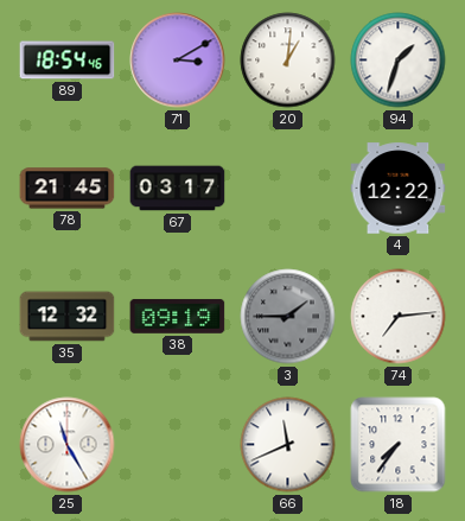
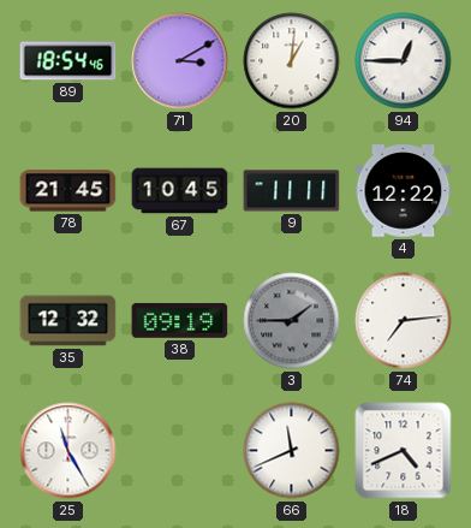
94: 1:33 -> 12:45 (404, 61)
67: 03:17 -> 10:45 (180, 191)
9: none -> 11:11 (292, 191)
18: 7:36 -> 4:41 (404, 451)
